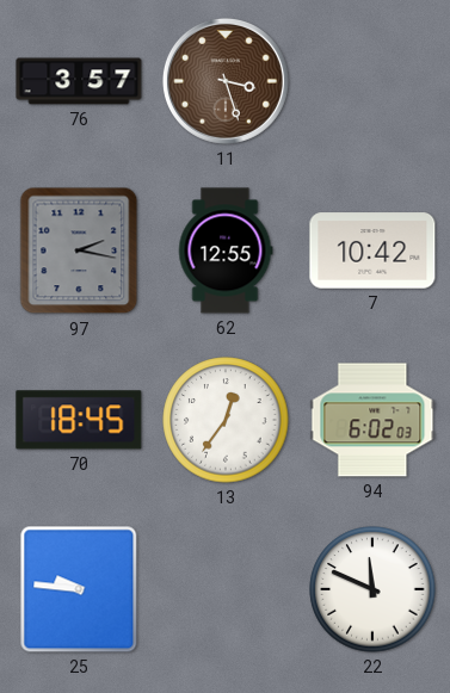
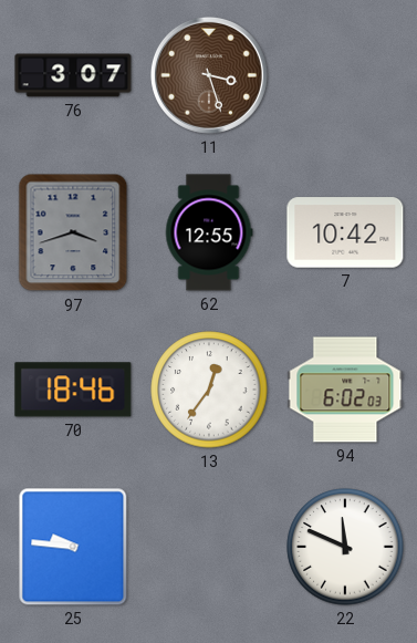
76: 3:57 -> 3:07 (73, 75)
97: 2:17 -> 3:42 (73, 232)
70: 18:45 -> 18:46 (73, 390)
